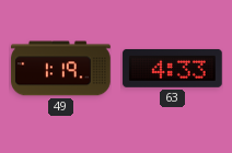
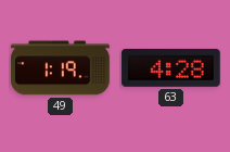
63: 4:33 -> 4:28 (171, 67)
